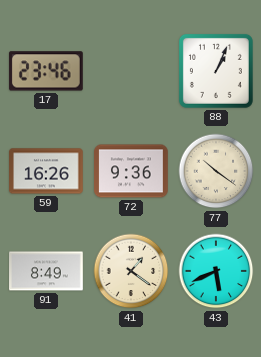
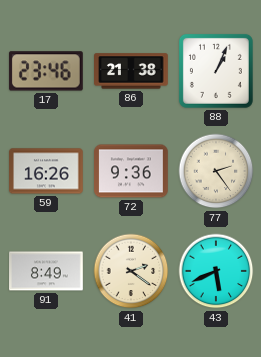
86: none -> 21:38 (132, 71)
77: 10:21 -> 2:24 (216, 171)
41: 1:21 -> 2:21 (131, 271)
